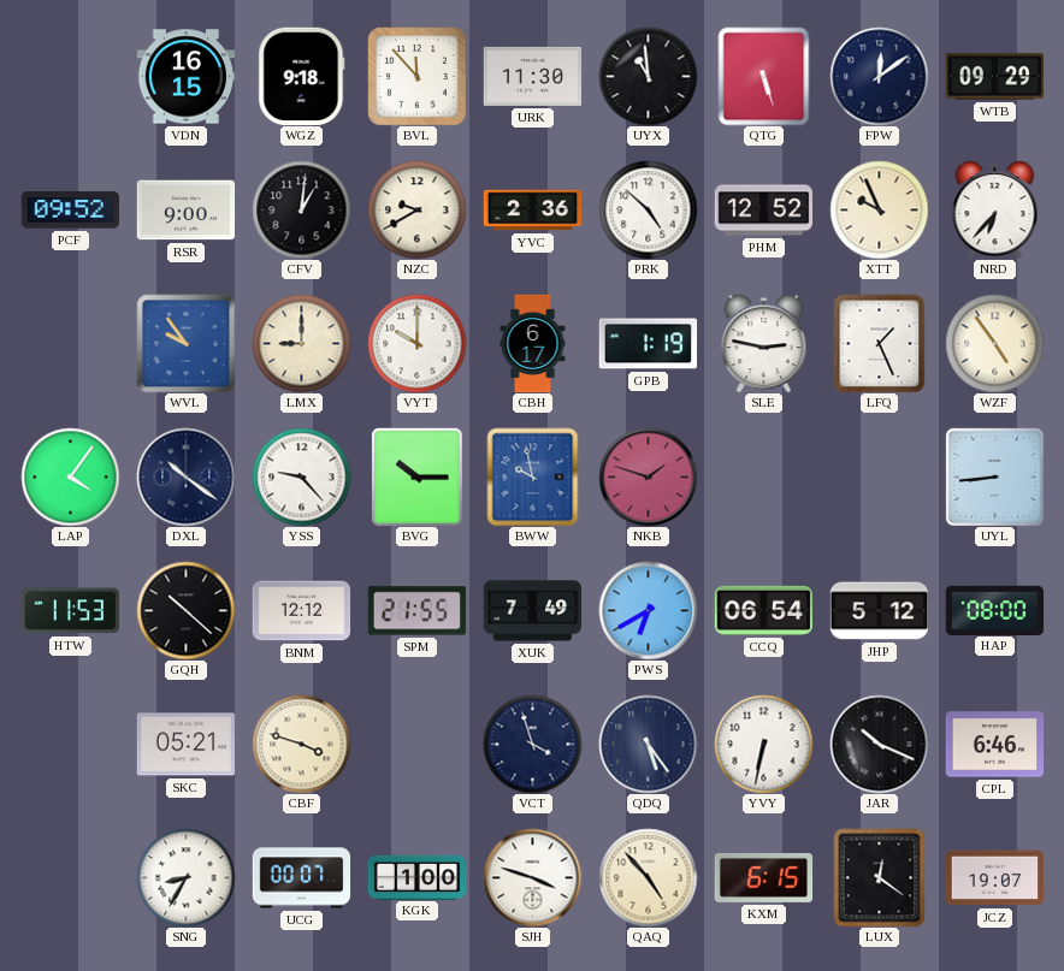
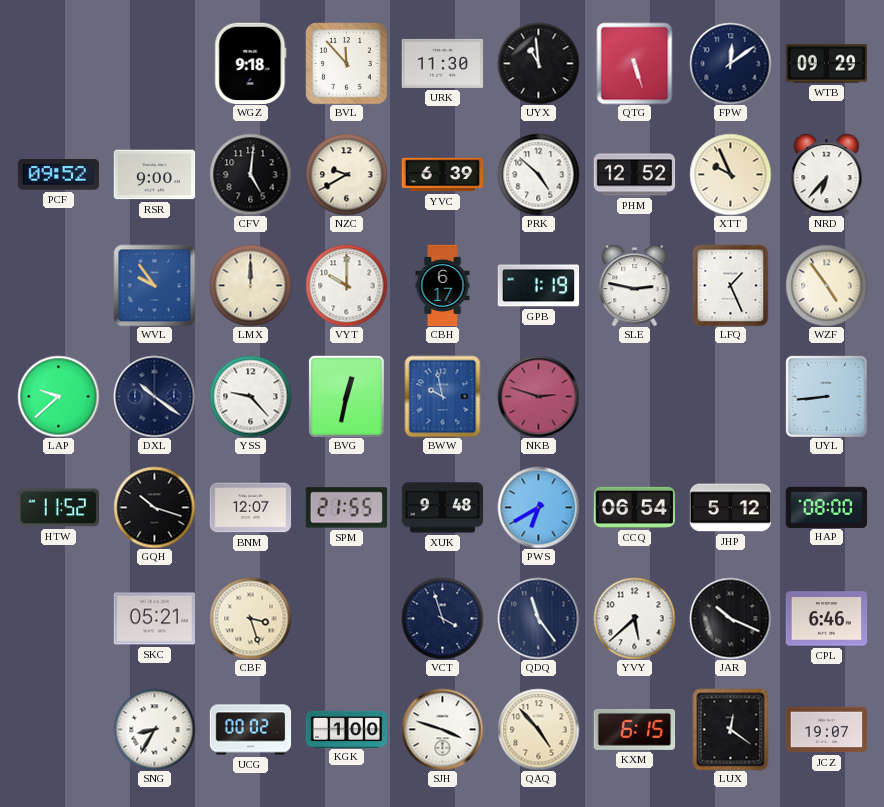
VDN: 16:15 -> none (185, 77)
CFV: 1:01 -> 5:01 (250, 174)
YVC: 2:36 -> 6:39 (442, 175)
LMX: 9:00 -> 12:00 (250, 285)
LAP: 4:06 -> 9:38 (58, 396)
BVG: 10:15 -> 12:32 (346, 396)
NKB: 1:48 -> 2:48 (538, 396)
HTW: 11:53 -> 11:52 (58, 508)
GQH: 10:22 -> 10:18 (154, 507)
BNM: 12:12 -> 12:07 (250, 508)
XUK: 7:49 -> 9:48 (442, 508)
CBF: 3:48 -> 3:27 (250, 618)
QDQ: 5:24 -> 11:24 (538, 618)
YVY: 6:32 -> 5:38 (634, 618)
UCG: 00:07 -> 00:02 (250, 730)
